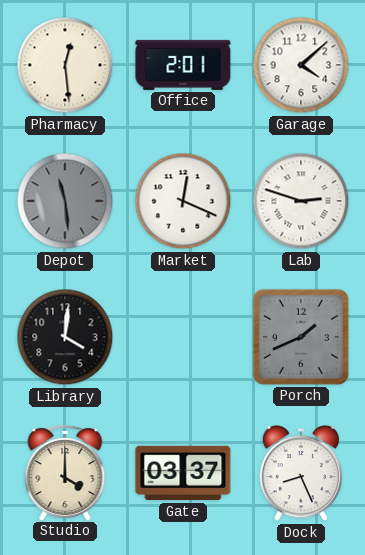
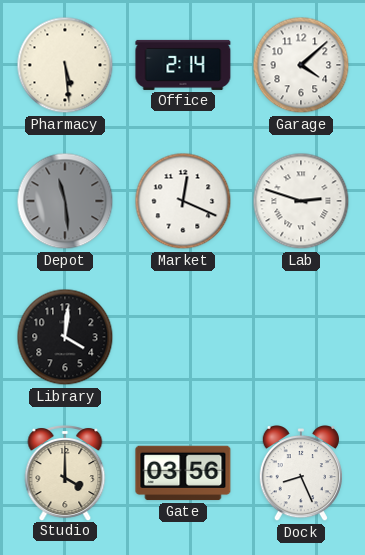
Pharmacy: 12:29 -> 5:29 (65, 65)
Office: 2:01 -> 2:14 (183, 65)
Porch: 1:41 -> none (301, 337)
Gate: 03:37 -> 03:56 (183, 473)
